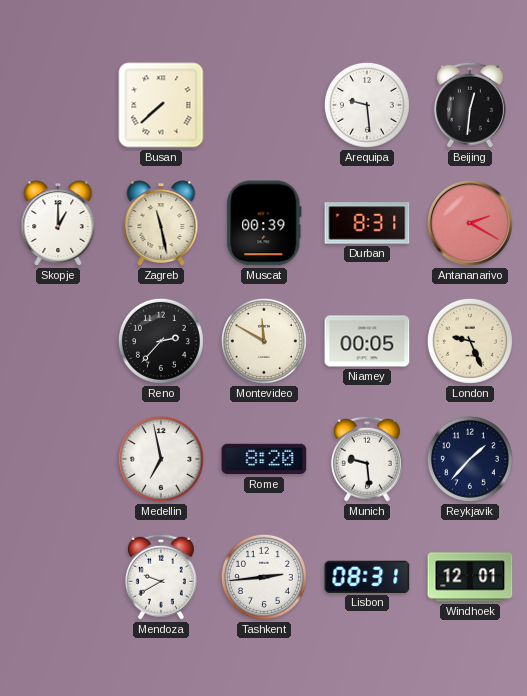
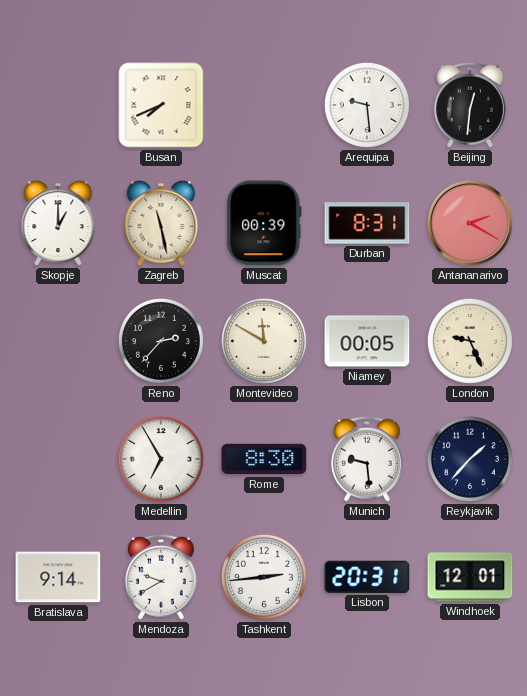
Busan: 7:38 -> 7:41 (161, 105)
Medellin: 6:58 -> 6:55 (161, 459)
Rome: 8:20 -> 8:30 (264, 459)
Bratislava: none -> 9:14 (58, 577)
Lisbon: 08:31 -> 20:31 (367, 577)
